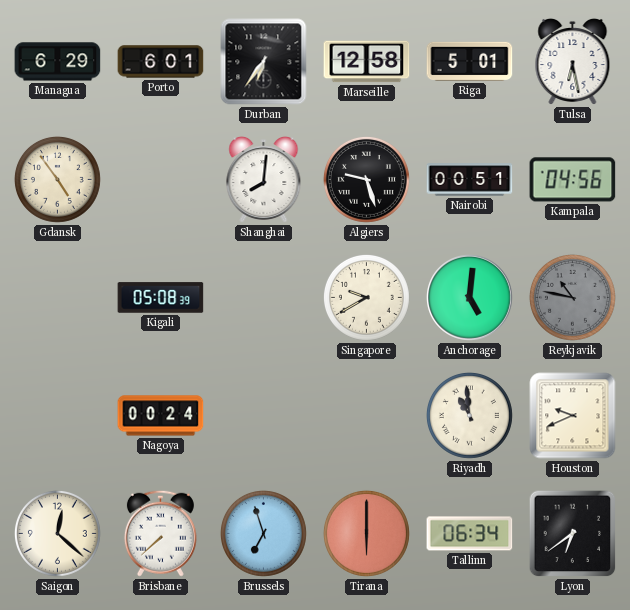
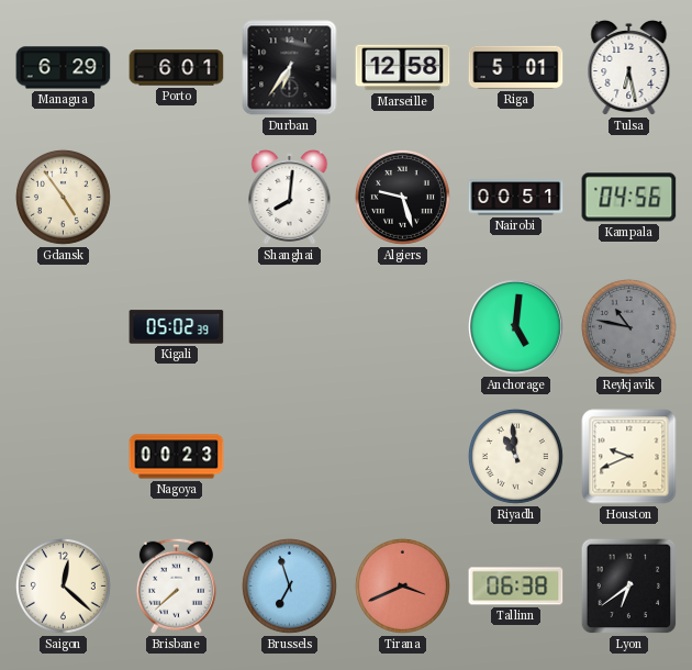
Kigali: 05:08 -> 05:02 (177, 327)
Singapore: 9:40 -> none (366, 297)
Nagoya: 00:24 -> 00:23 (177, 457)
Tirana: 6:00 -> 3:41 (402, 585)
Tallinn: 06:34 -> 06:38 (516, 587)
